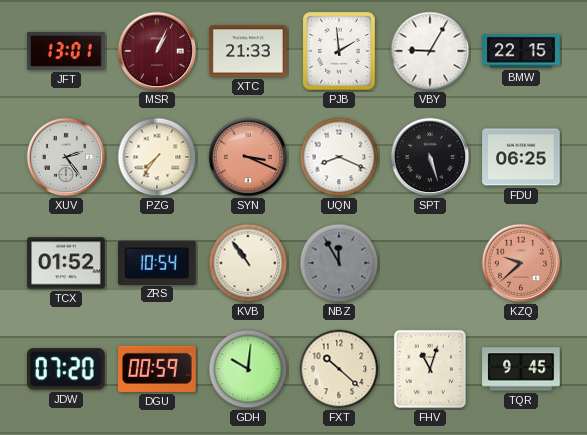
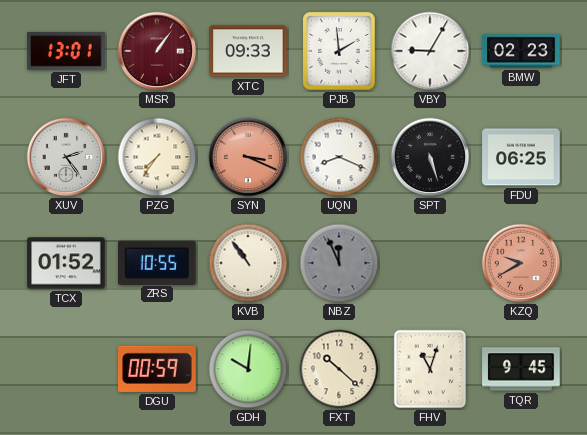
MSR: 1:04 -> 1:06 (157, 51)
XTC: 21:33 -> 09:33 (248, 51)
BMW: 22:15 -> 02:23 (521, 51)
ZRS: 10:54 -> 10:55 (158, 262)
NBZ: 11:55 -> 11:56 (339, 263)
KZQ: 9:38 -> 9:40 (521, 263)
JDW: 07:20 -> none (66, 369)
